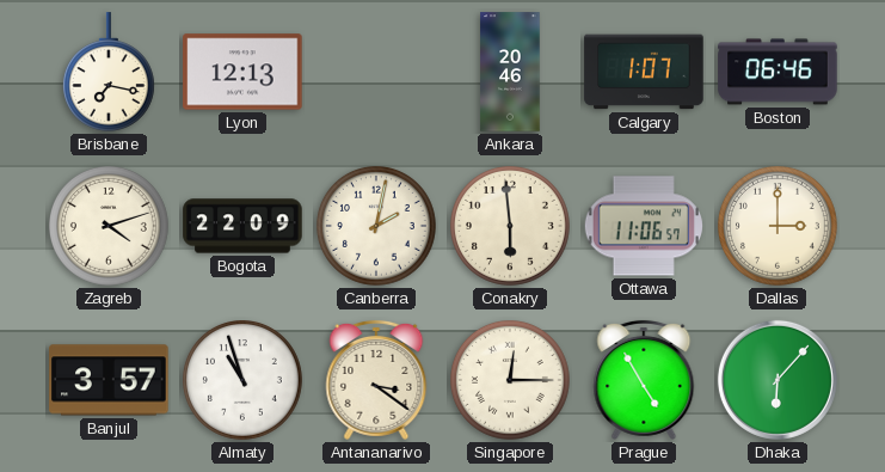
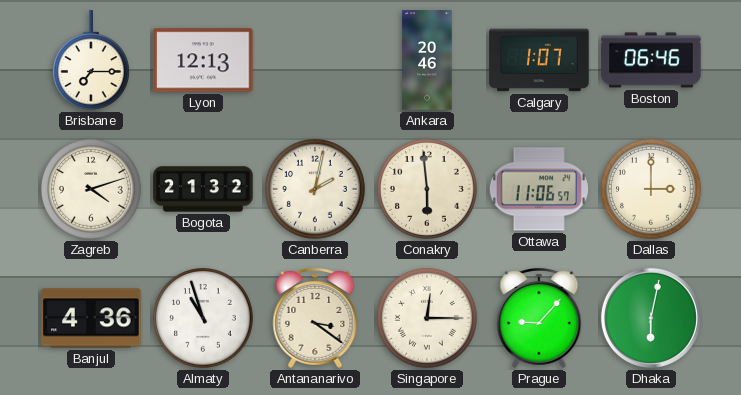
Brisbane: 7:17 -> 7:15 (91, 60)
Bogota: 22:09 -> 21:32 (203, 189)
Banjul: 3:57 -> 4:36 (91, 318)
Prague: 4:55 -> 9:07 (539, 318)
Dhaka: 6:07 -> 6:02 (651, 318)
